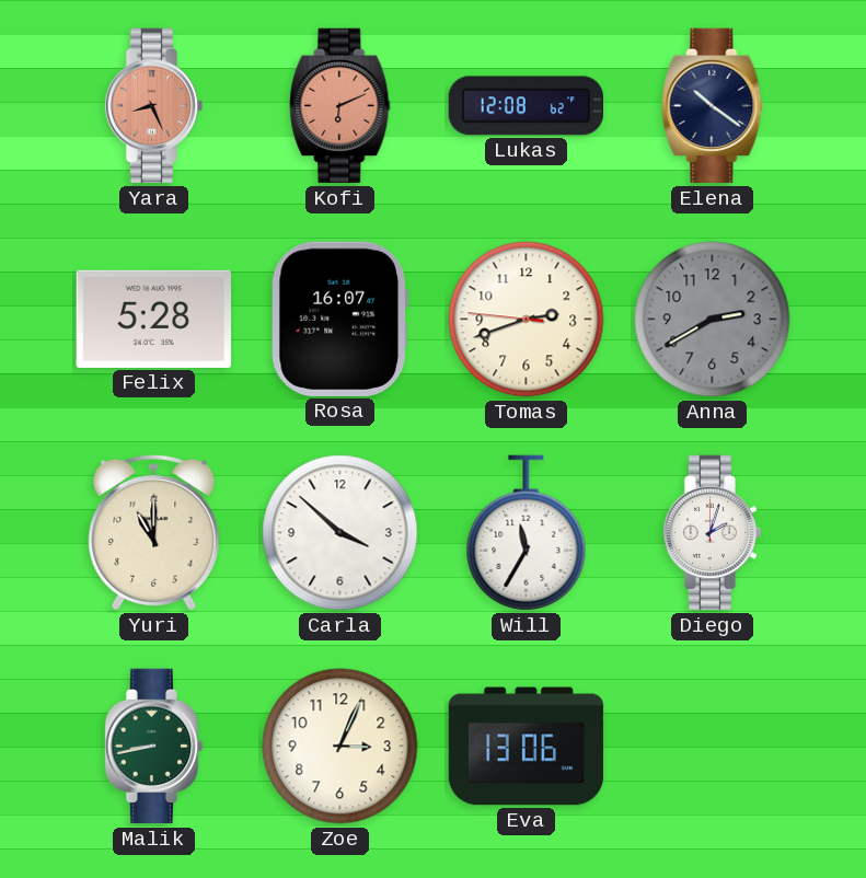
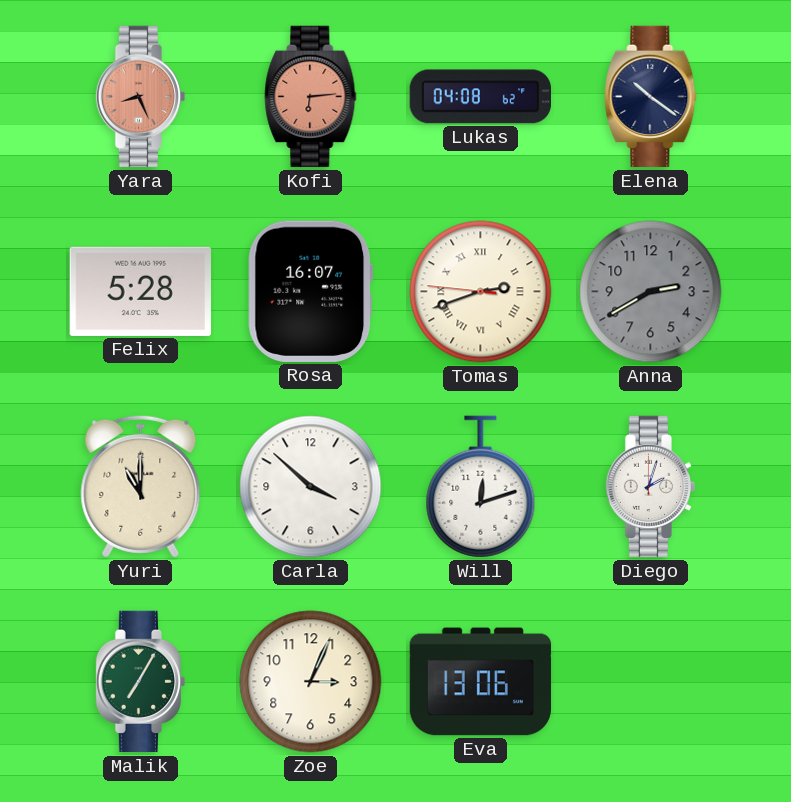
Kofi: 6:11 -> 6:14 (311, 97)
Lukas: 12:08 -> 04:08 (480, 97)
Tomas numerals: Arabic -> Roman (481, 292)
Will: 11:35 -> 12:12 (481, 487)
Malik: 8:43 -> 7:05 (141, 682)
